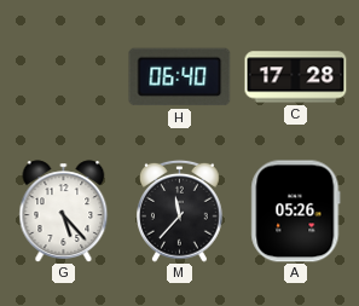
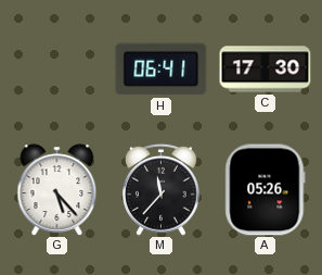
H: 06:40 -> 06:41 (162, 70)
C: 17:28 -> 17:30 (266, 70)
